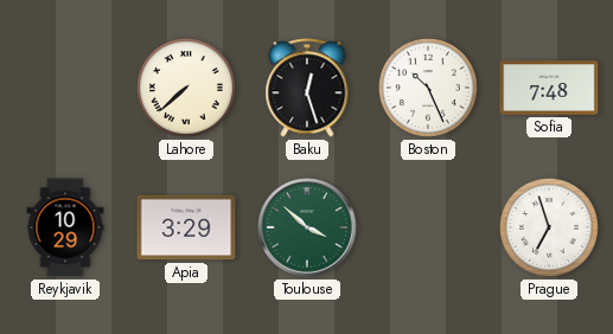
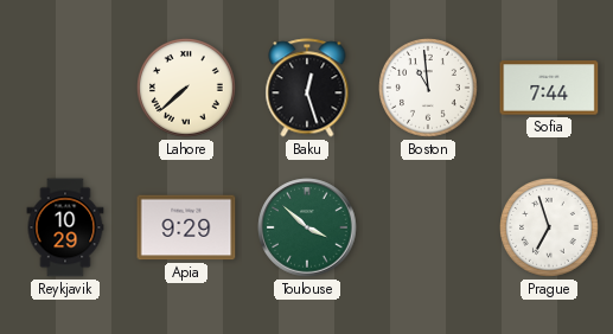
Boston: 10:26 -> 10:59 (429, 89)
Sofia: 7:48 -> 7:44 (549, 88)
Apia: 3:29 -> 9:29 (186, 227)
